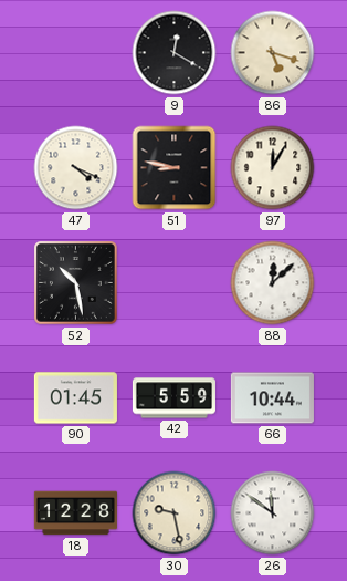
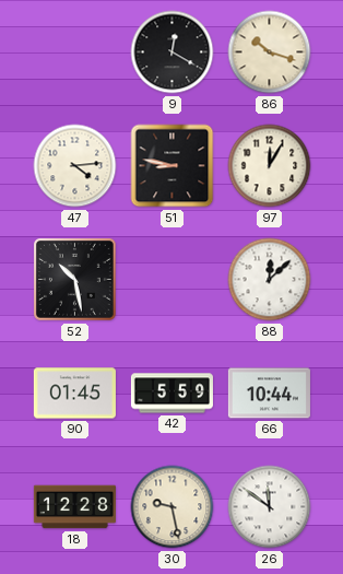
86: 5:18 -> 10:18 (270, 52)
47: 4:19 -> 4:14 (75, 166)
